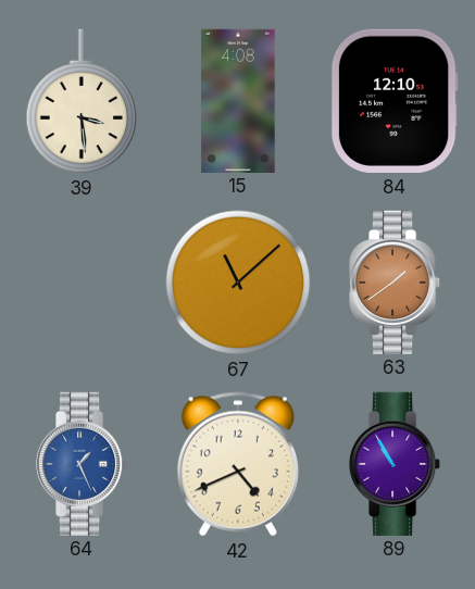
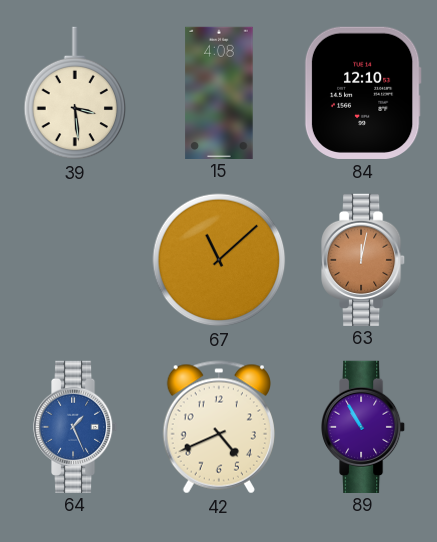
63: 1:39 -> 12:02 (364, 259)
